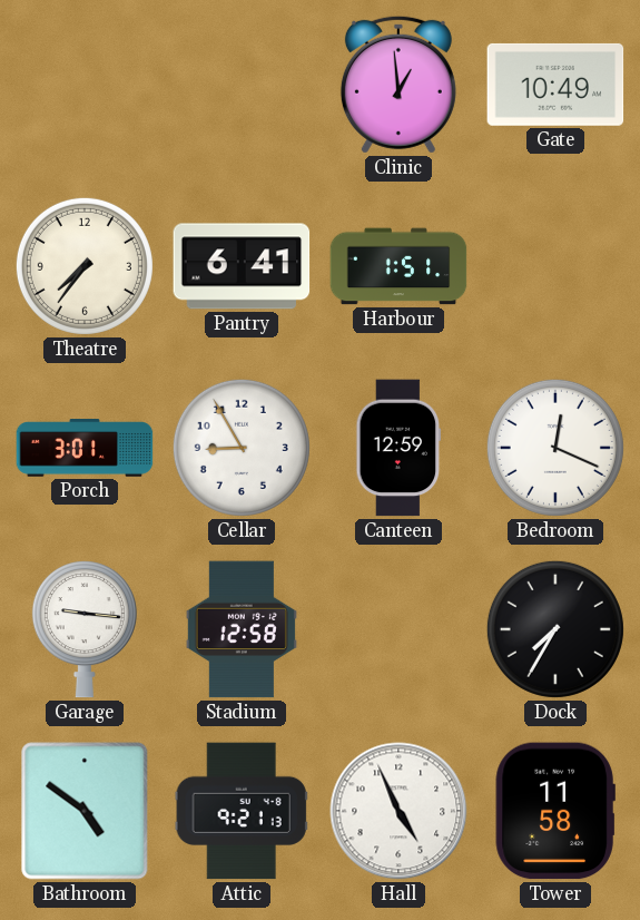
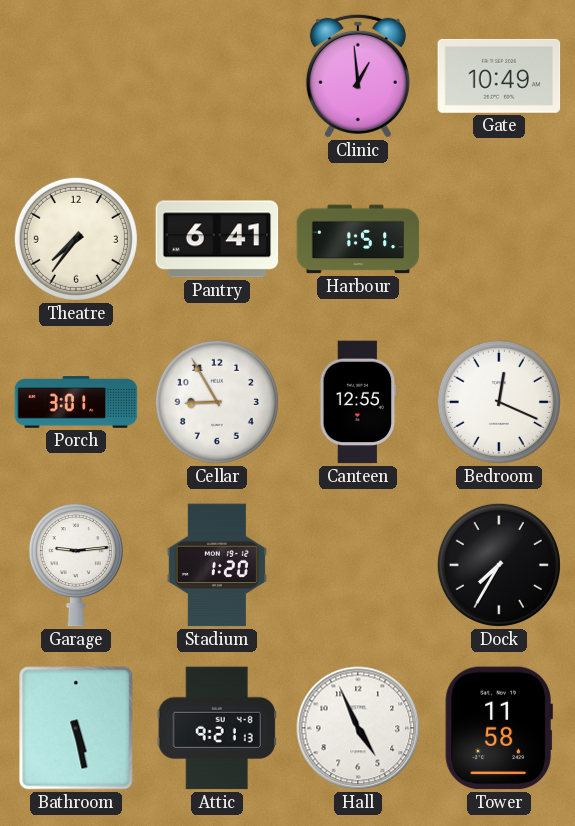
Canteen: 12:59 -> 12:55 (358, 402)
Garage: 9:16 -> 9:14 (76, 565)
Stadium: 12:58 -> 1:20 (217, 565)
Bathroom: 4:51 -> 5:28 (76, 728)
